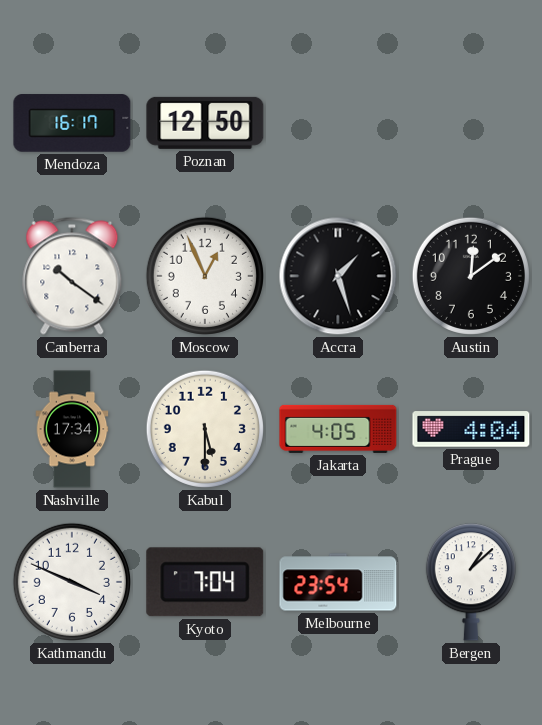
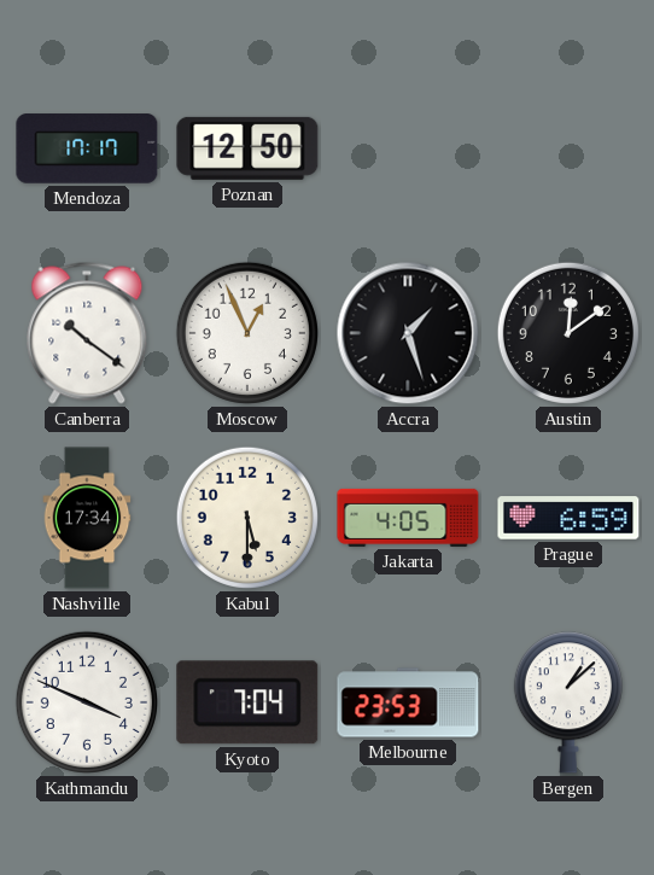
Mendoza: 16:17 -> 17:17 (87, 148)
Prague: 4:04 -> 6:59 (568, 518)
Melbourne: 23:54 -> 23:53 (408, 702)
